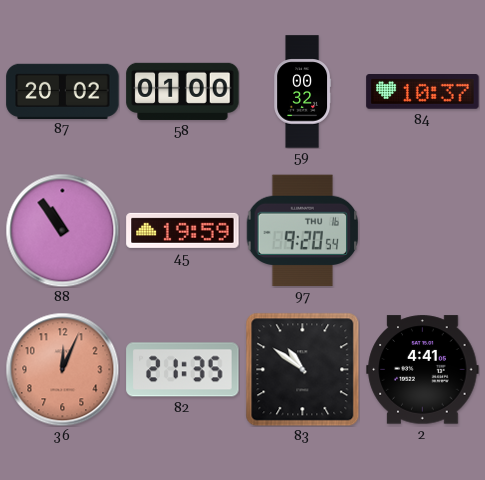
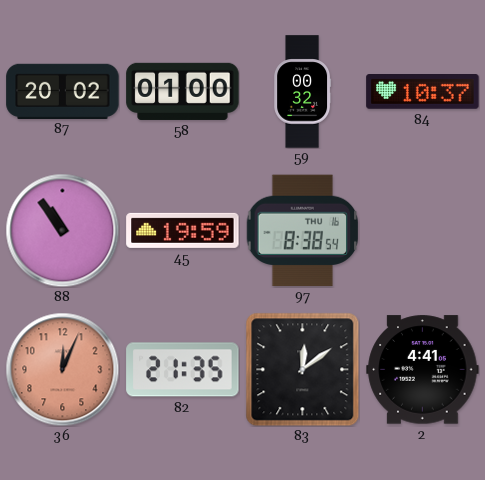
97: 9:20 -> 8:38 (302, 231)
83: 10:51 -> 12:09 (302, 369)
